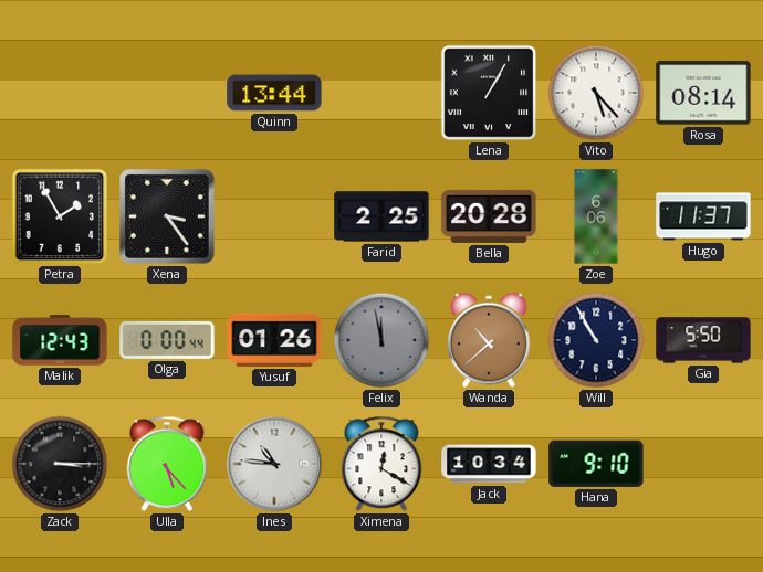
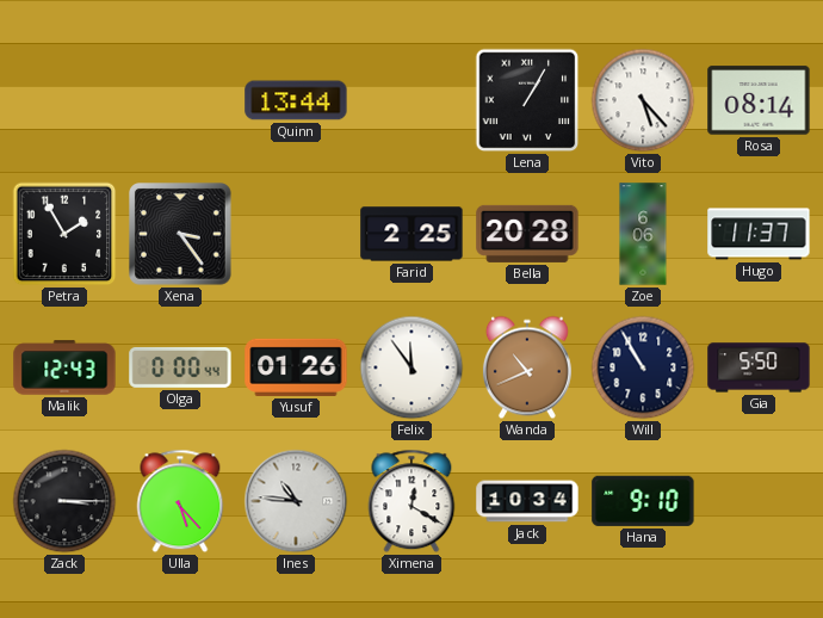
Felix: 11:58 -> 11:54 (411, 367)
Felix dial: grey -> white (411, 367)
Wanda: 10:38 -> 10:41 (527, 367)
